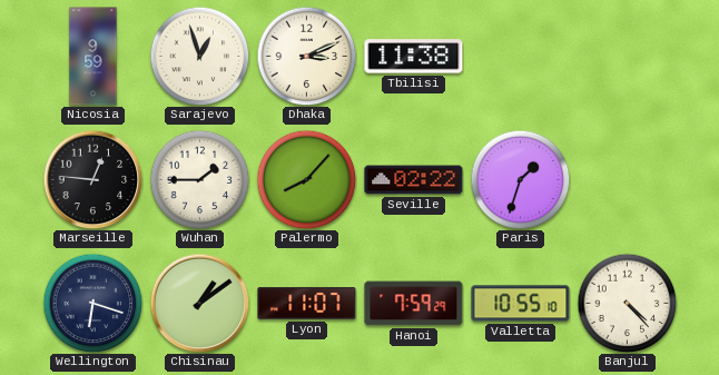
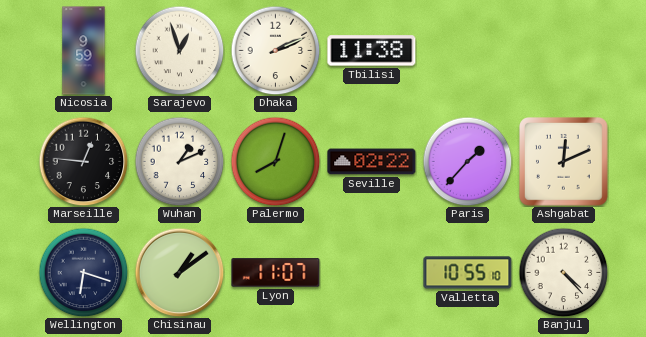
Dhaka: 3:11 -> 2:11 (275, 50)
Wuhan: 1:45 -> 1:11 (179, 161)
Palermo: 8:07 -> 8:03 (275, 161)
Paris: 1:33 -> 1:37 (467, 161)
Ashgabat: none -> 12:11 (564, 162)
Hanoi: 7:59 -> none (414, 304)
